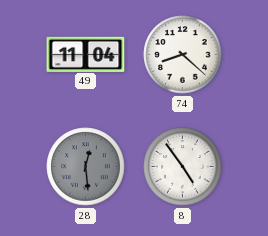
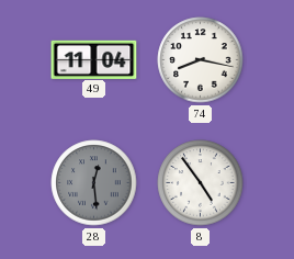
74: 8:22 -> 8:17 (201, 60)
